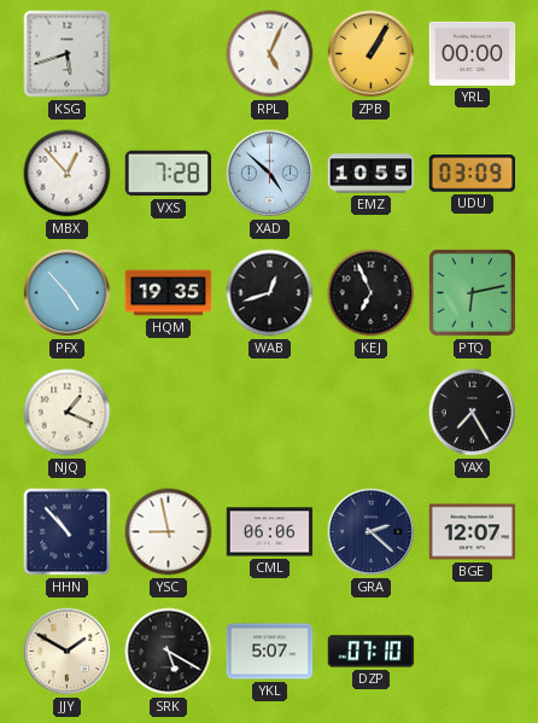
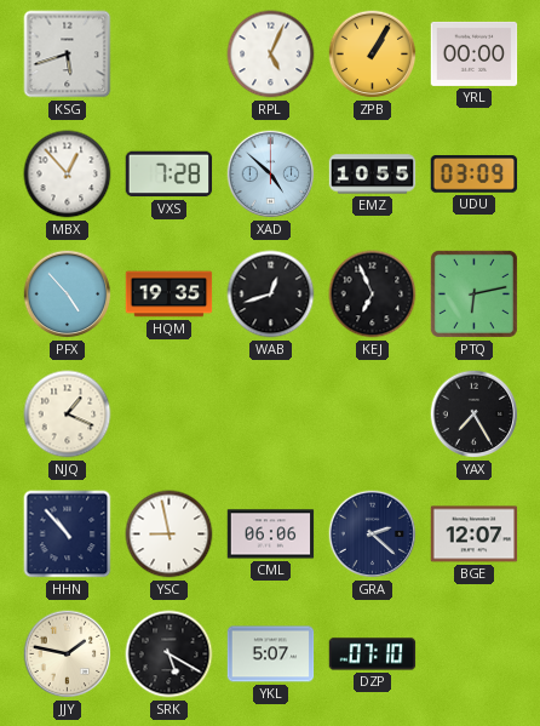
JJY: 1:50 -> 1:47 (68, 654)
